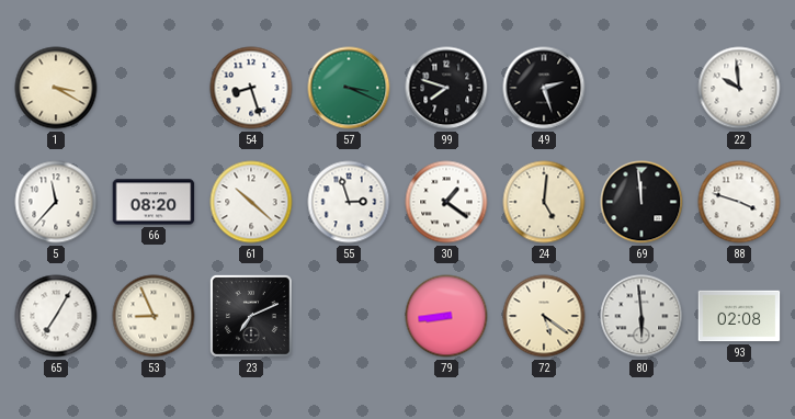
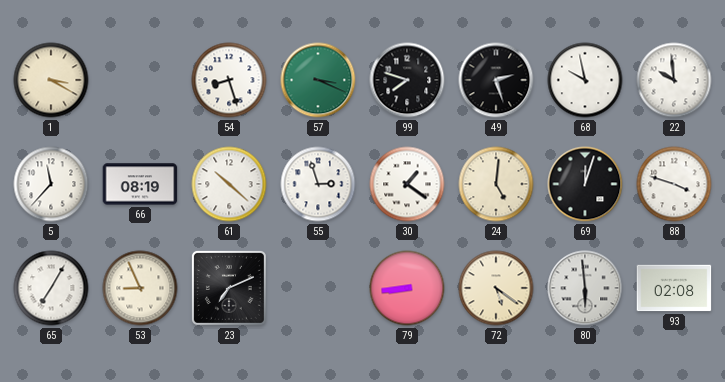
68: none -> 9:58 (585, 80)
66: 08:20 -> 08:19 (140, 184)
69: 11:59 -> 12:03 (585, 184)
